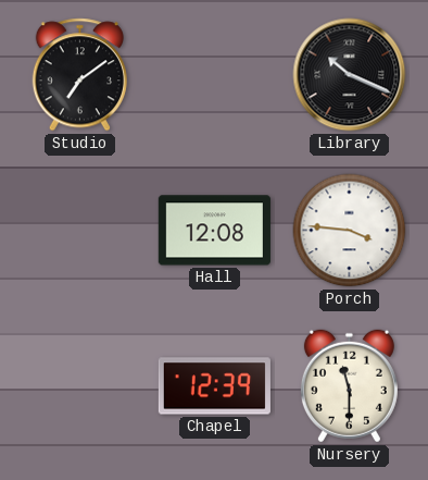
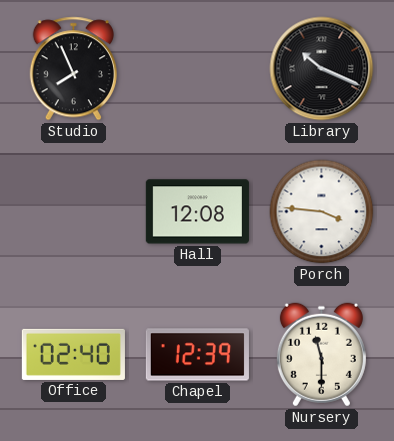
Studio: 7:09 -> 7:56 (73, 69)
Office: none -> 02:40 (73, 354)
